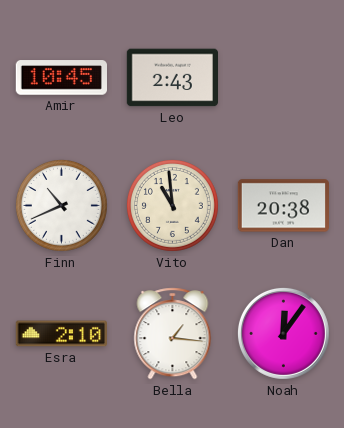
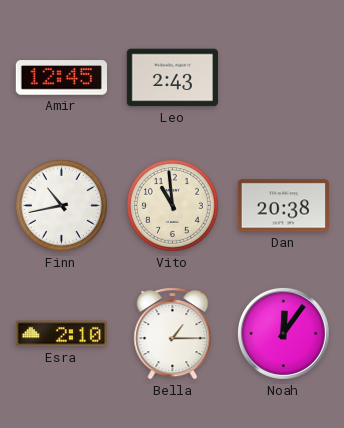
Amir: 10:45 -> 12:45 (61, 78)
Finn: 10:41 -> 10:43 (61, 205)
Bella: 1:16 -> 1:15 (173, 334)
